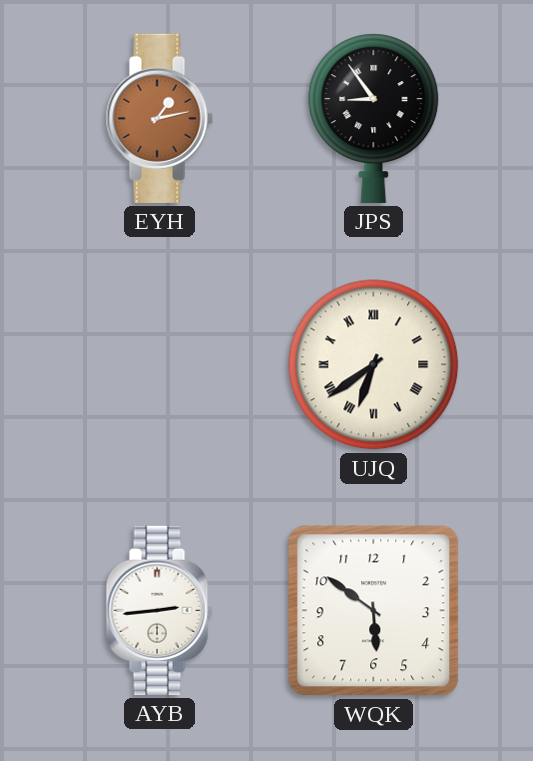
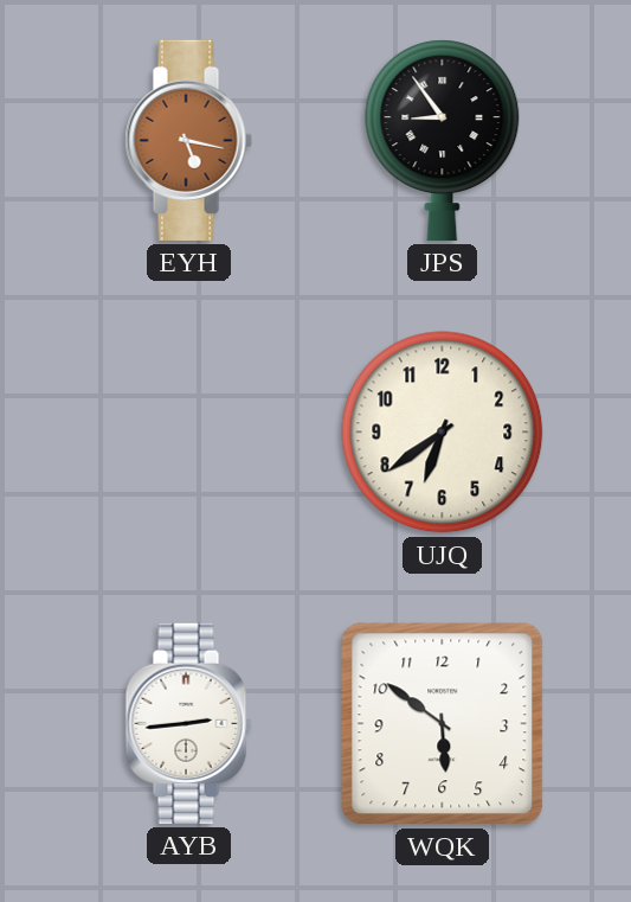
EYH: 1:13 -> 5:17 (188, 140)
UJQ numerals: Roman -> Arabic (443, 433)
